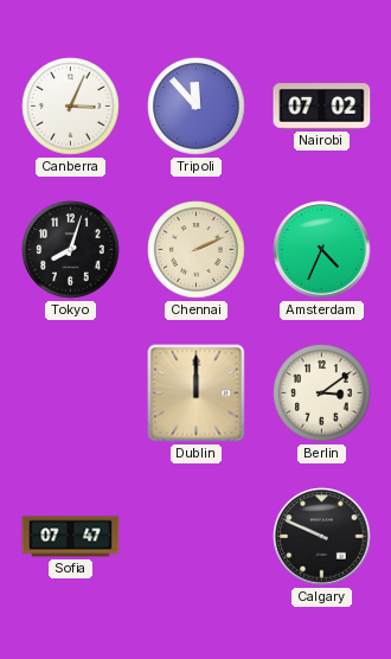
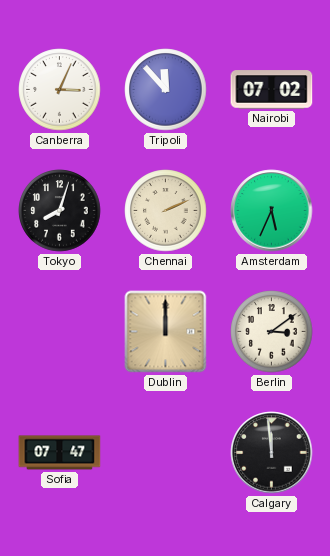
Amsterdam: 4:34 -> 5:34 (272, 211)
Calgary: 9:49 -> 11:59 (272, 453)
